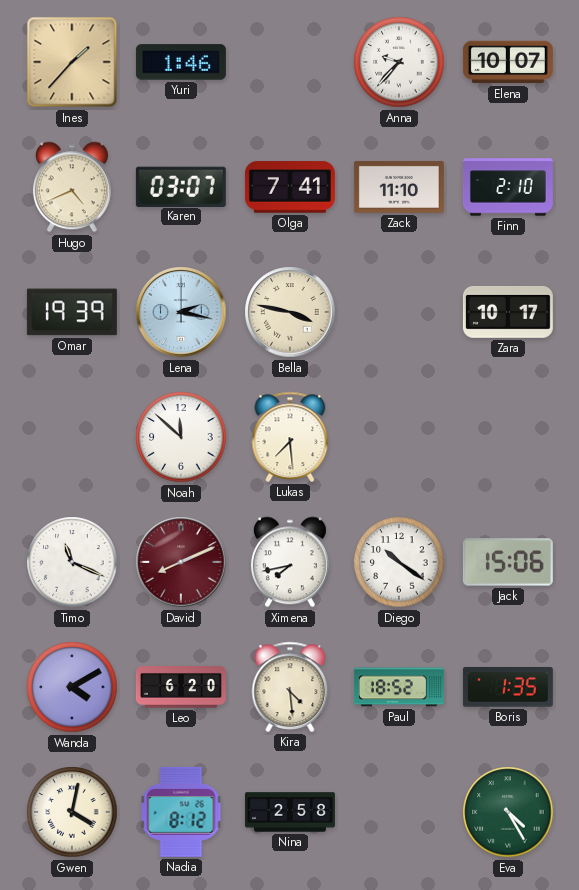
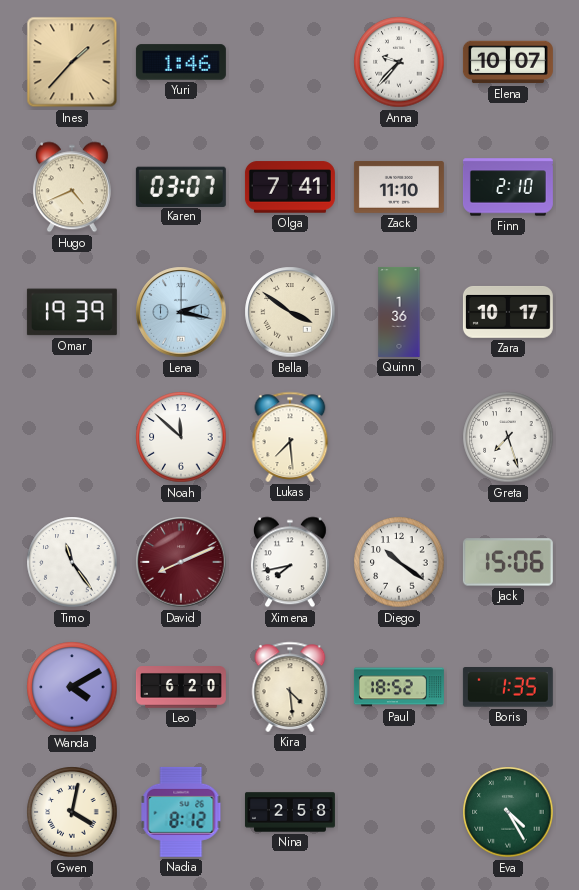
Bella: 3:47 -> 3:51 (290, 312)
Quinn: none -> 1:36 (399, 312)
Greta: none -> 7:27 (508, 437)
Timo: 11:19 -> 11:24 (72, 562)
